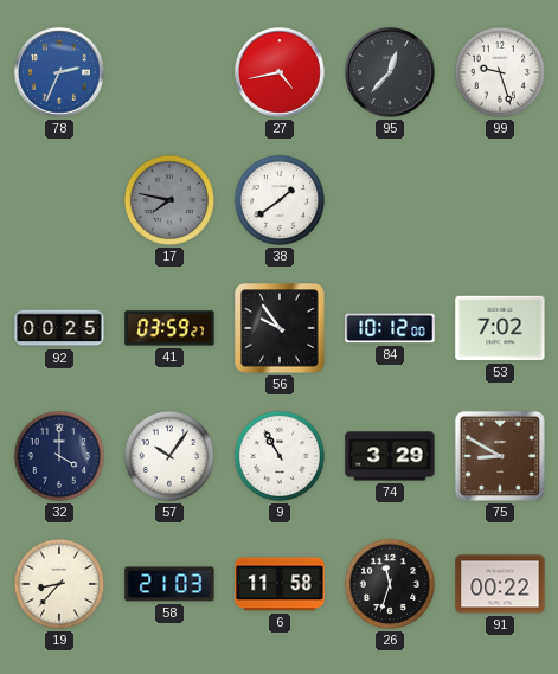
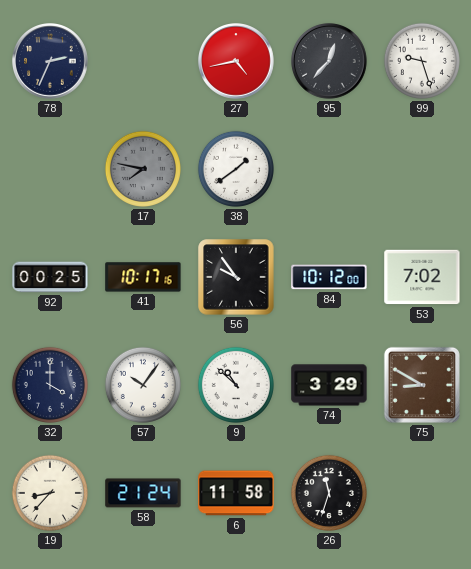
78 dial: blue -> navy (51, 62)
41: 03:59 -> 10:17 (143, 277)
9: 10:55 -> 10:52 (236, 385)
58: 21:03 -> 21:24 (143, 493)
91: 00:22 -> none (500, 584)
